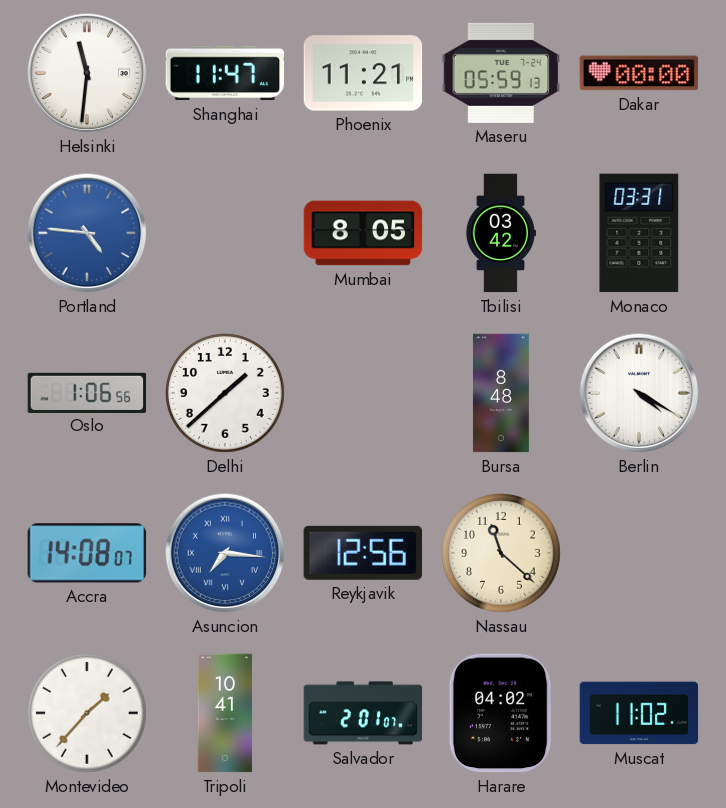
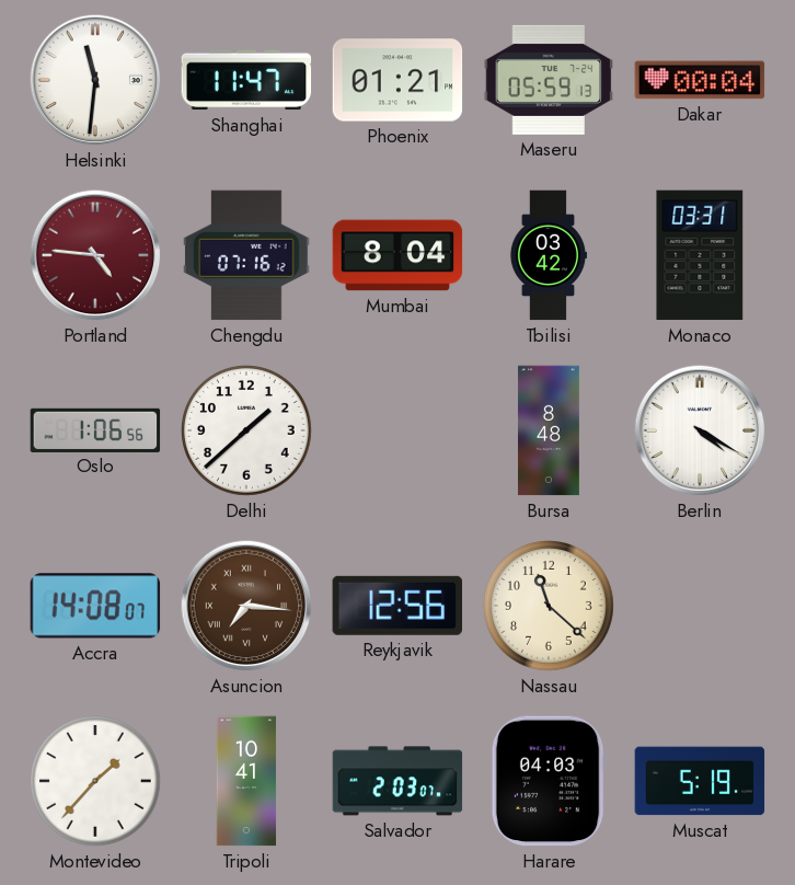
Phoenix: 11:21 -> 01:21 (397, 80)
Dakar: 00:00 -> 00:04 (700, 80)
Portland dial: blue -> burgundy (95, 255)
Chengdu: none -> 07:16 (246, 255)
Mumbai: 8:05 -> 8:04 (397, 255)
Asuncion dial: blue -> brown (246, 606)
Salvador: 2:01 -> 2:03 (397, 781)
Harare: 04:02 -> 04:03 (549, 781)
Muscat: 11:02 -> 5:19 (700, 781)
